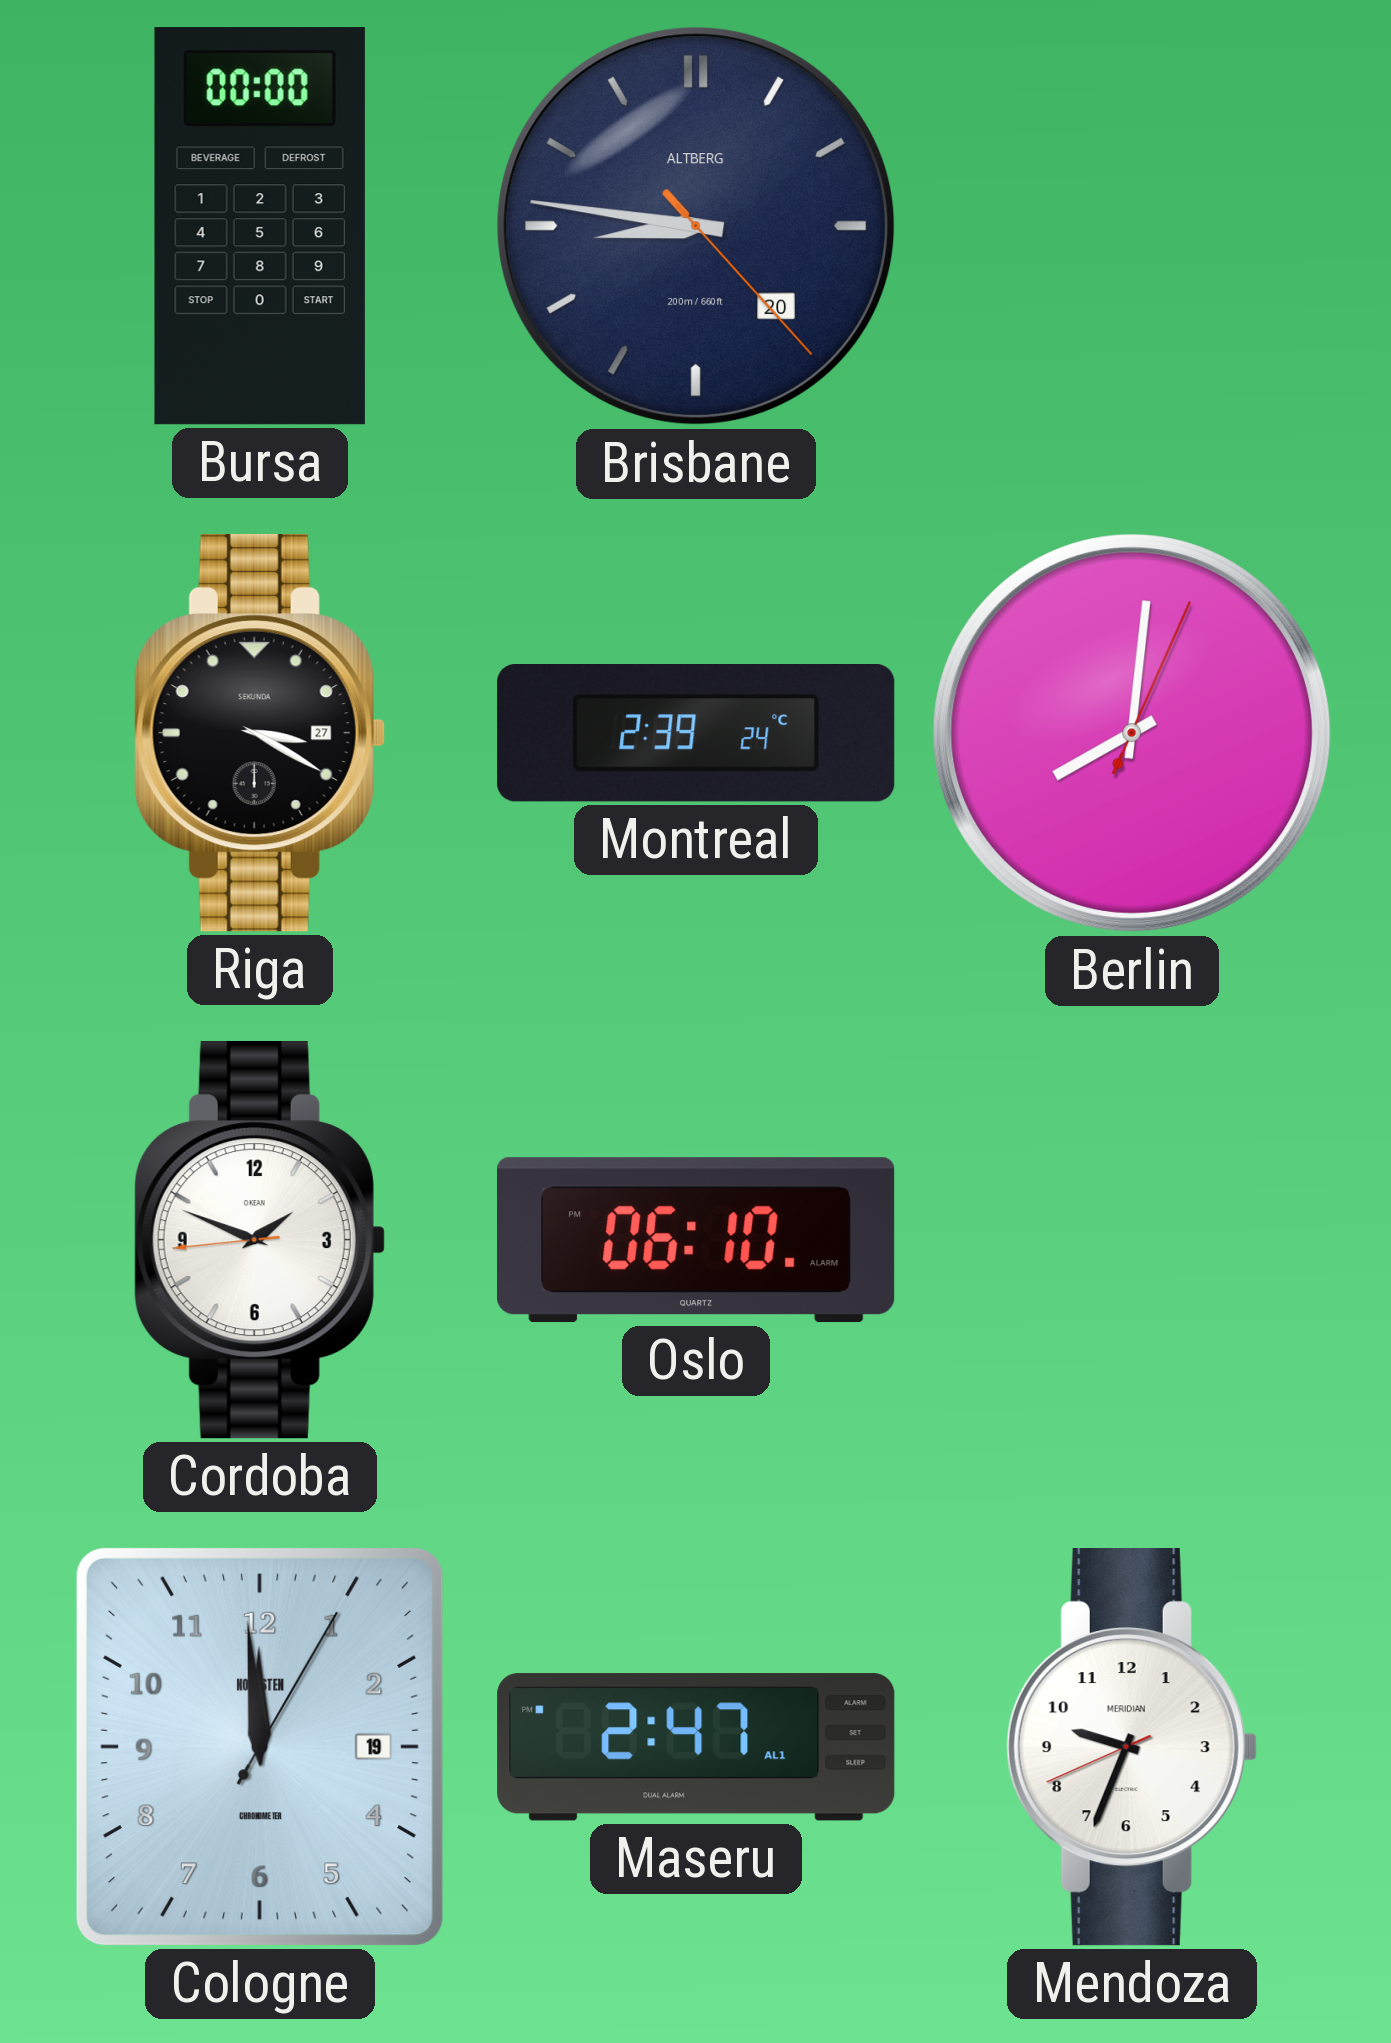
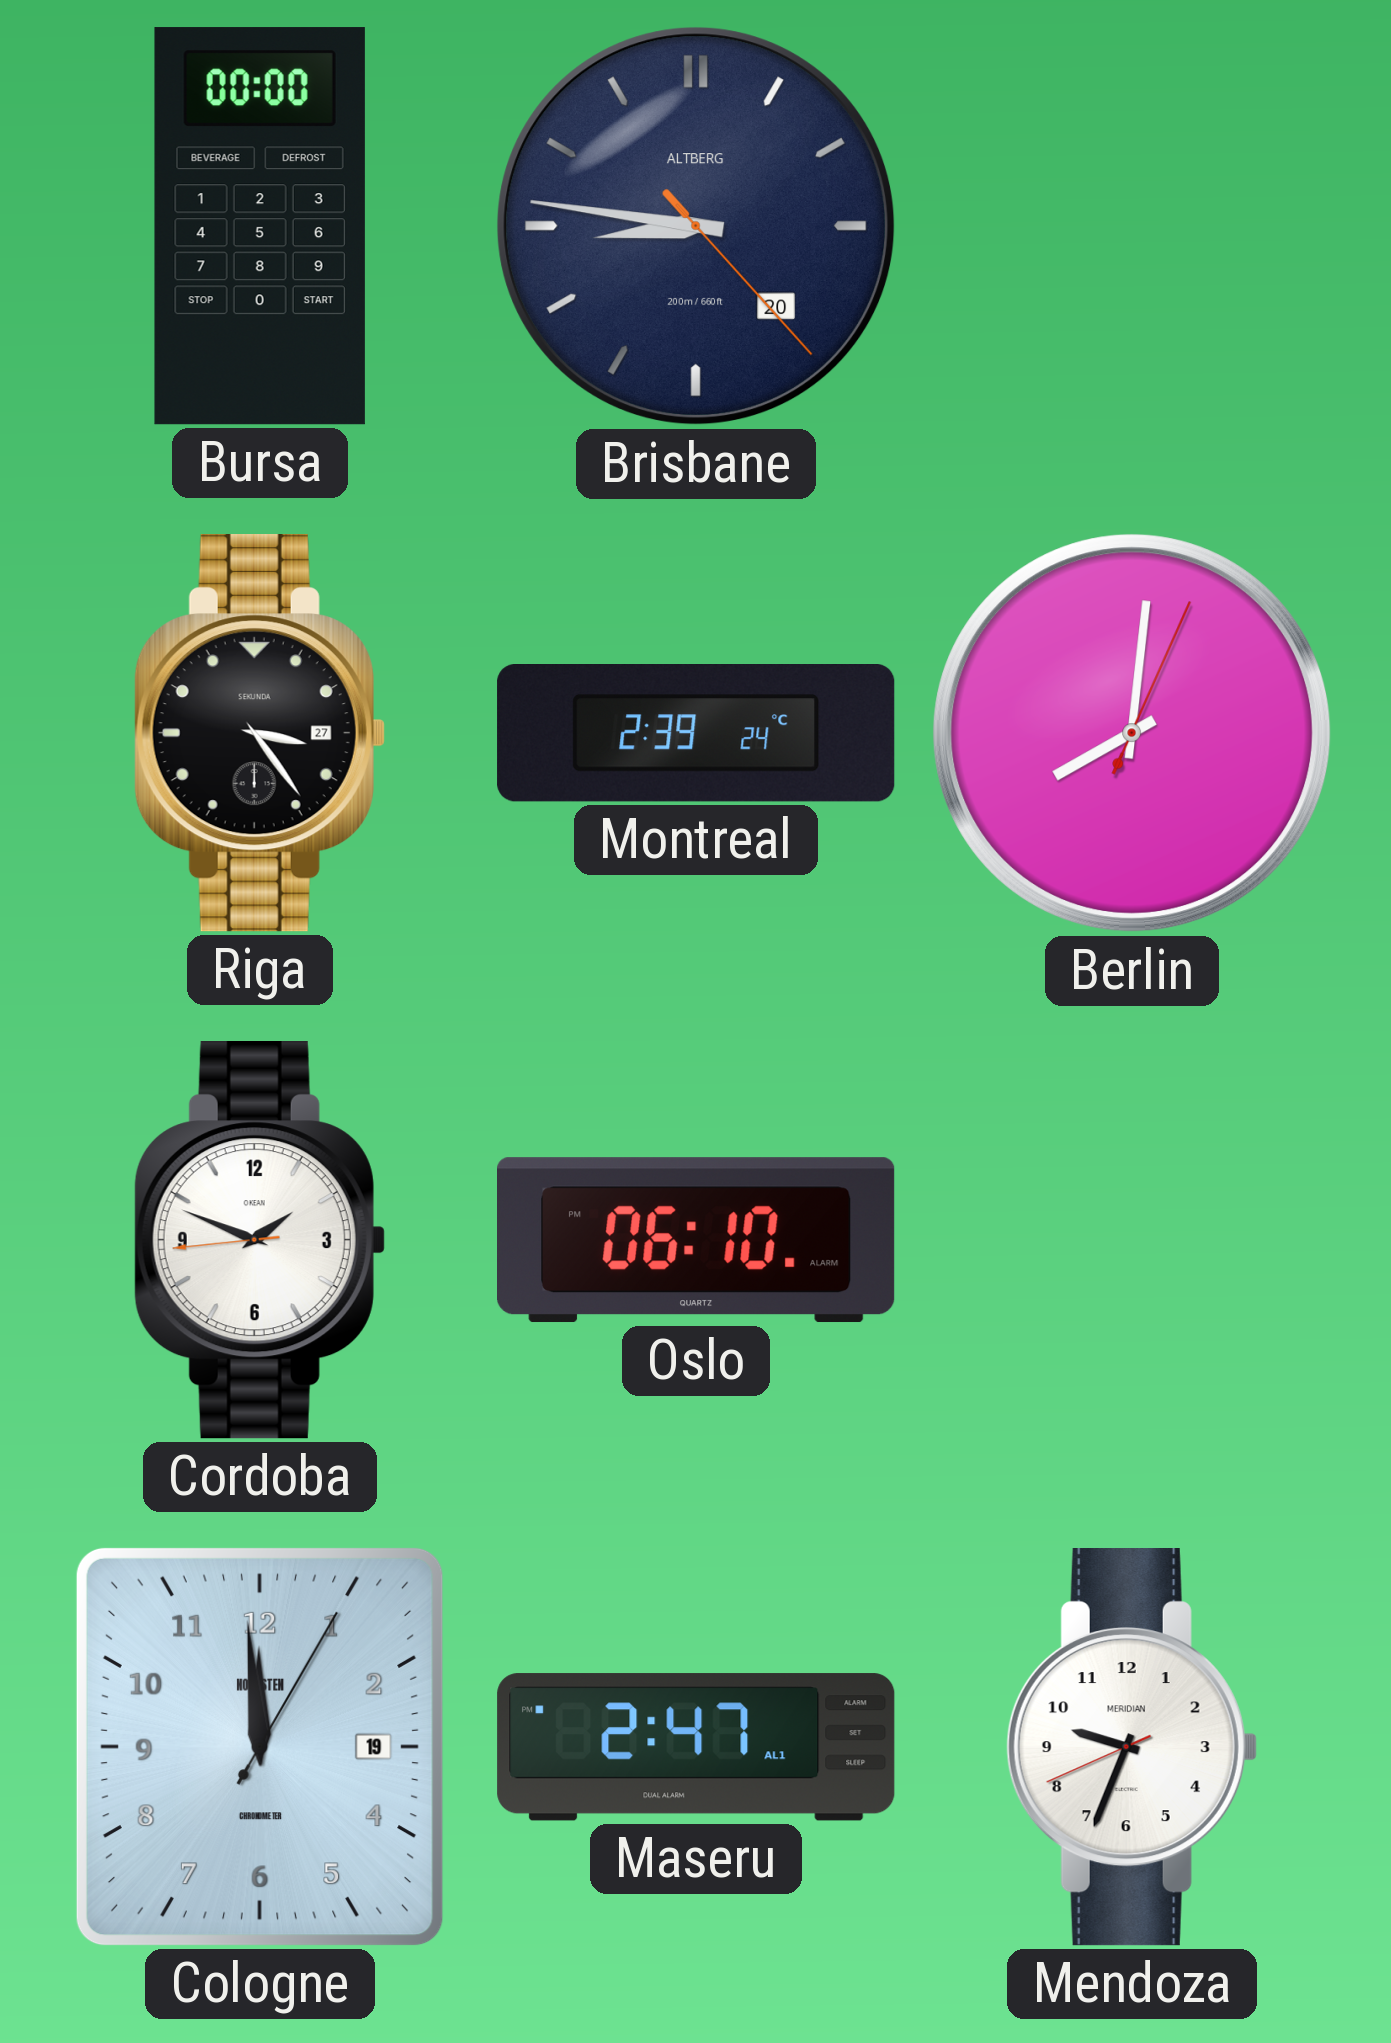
Riga: 3:20 -> 3:24 (260, 734)
